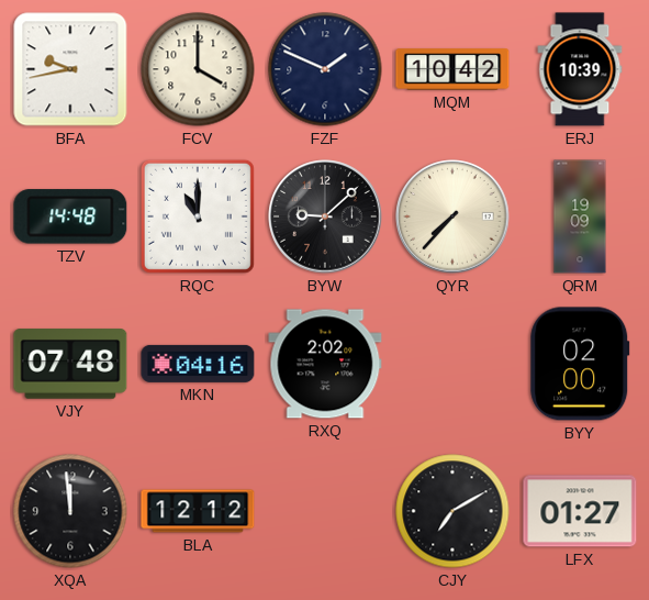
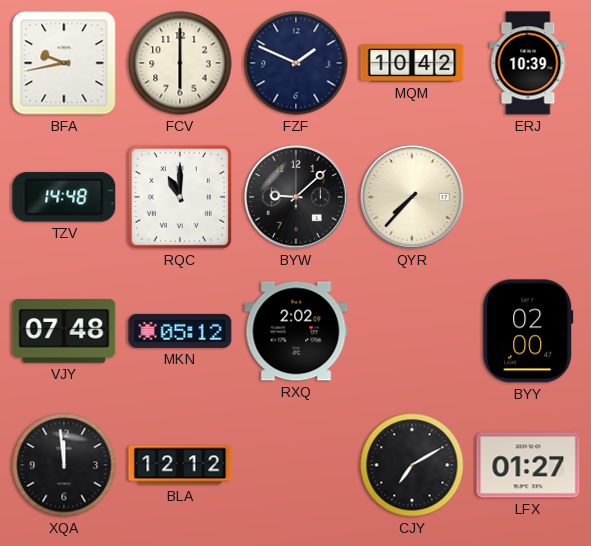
FCV: 4:00 -> 6:00 (180, 63)
QRM: 19:09 -> none (580, 216)
MKN: 04:16 -> 05:12 (180, 331)
